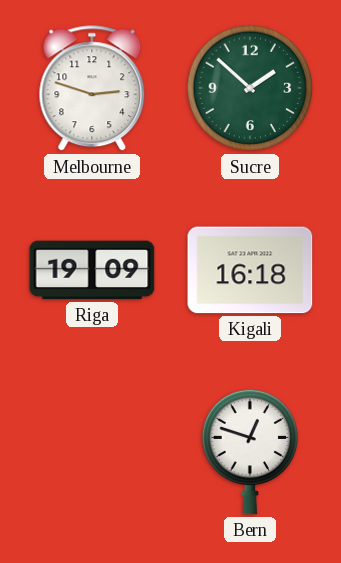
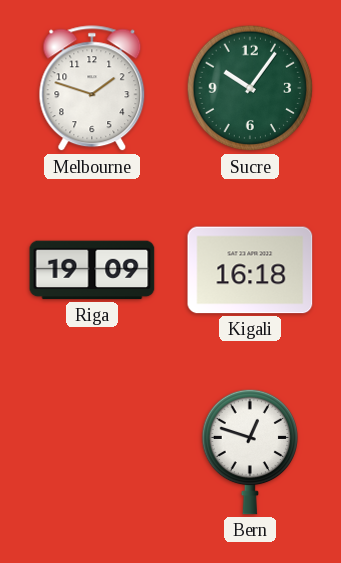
Melbourne: 2:48 -> 1:48 (92, 89)
Sucre: 1:52 -> 10:06 (250, 88)
